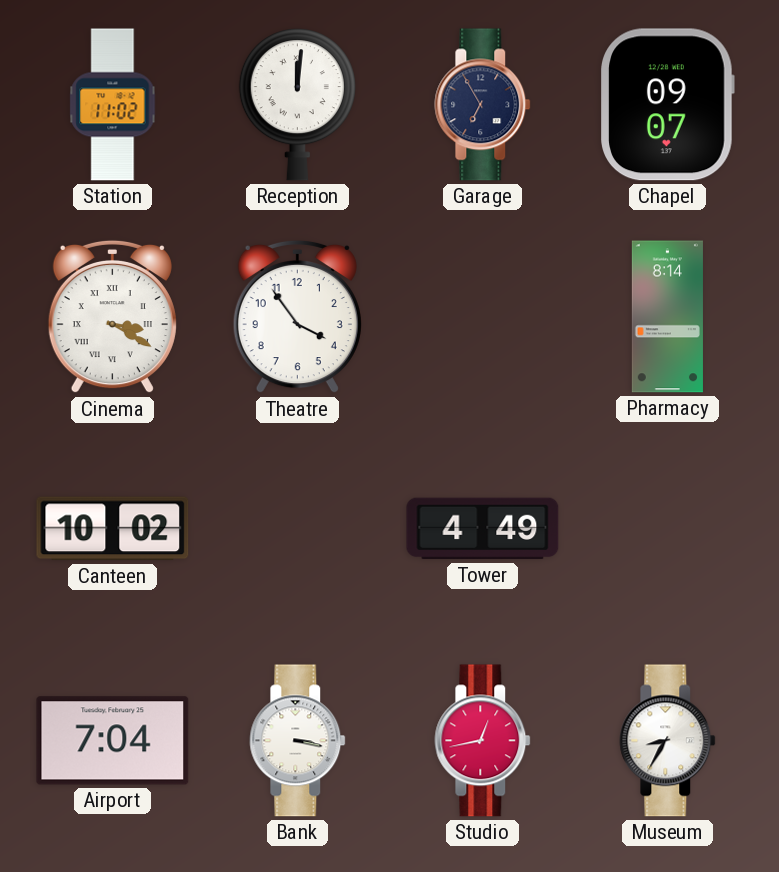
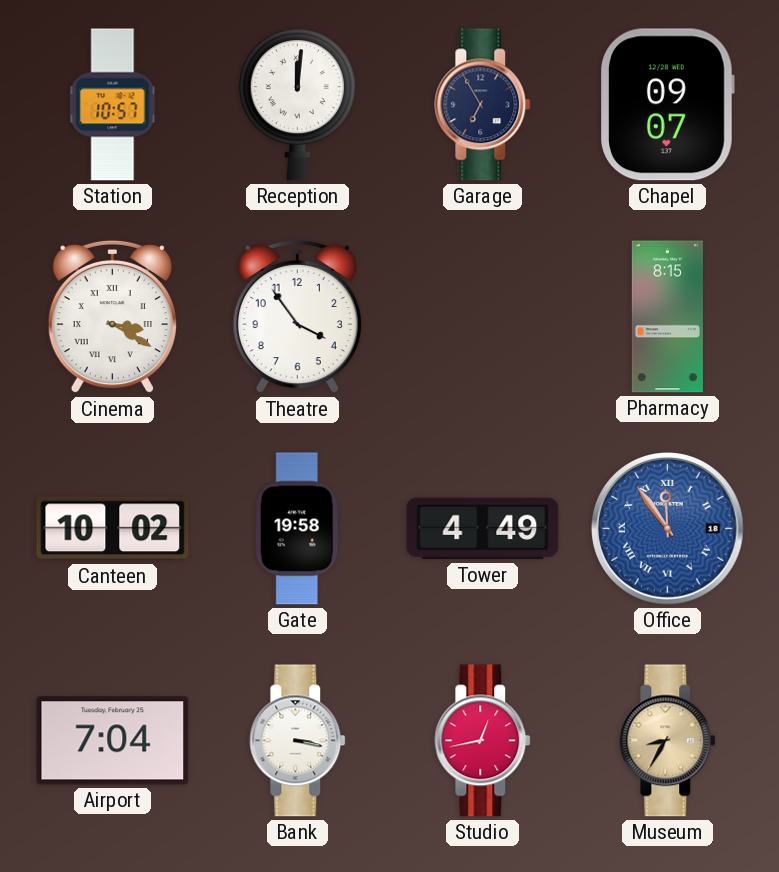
Station: 11:02 -> 10:57 (113, 105)
Pharmacy: 8:14 -> 8:15 (667, 317)
Gate: none -> 19:58 (297, 529)
Office: none -> 11:54 (668, 529)
Museum dial: white -> champagne (668, 741)
